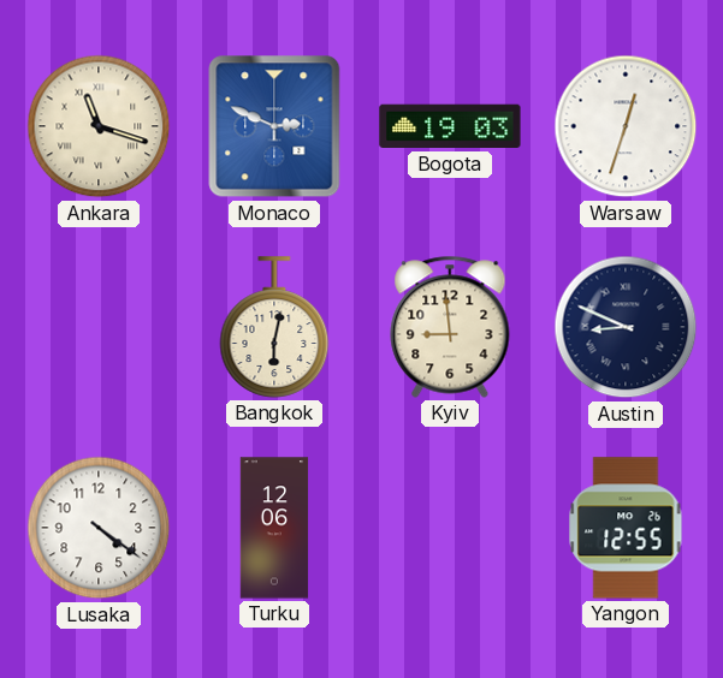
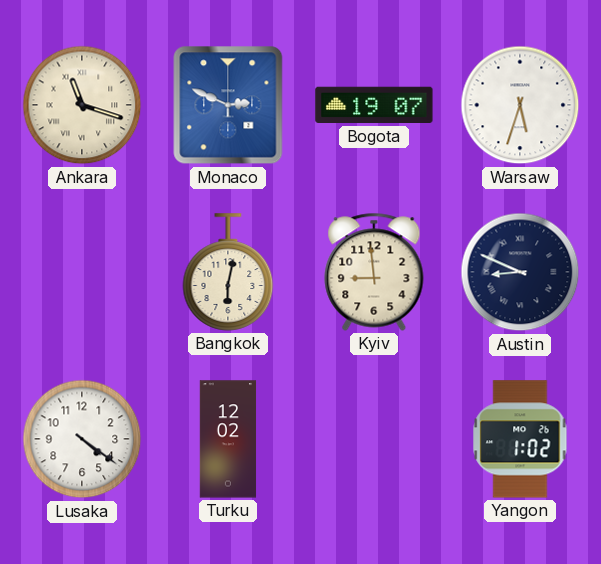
Bogota: 19:03 -> 19:07 (374, 105)
Warsaw: 12:33 -> 5:33 (520, 105)
Turku: 12:06 -> 12:02 (228, 439)
Yangon: 12:55 -> 1:02 (520, 439)
